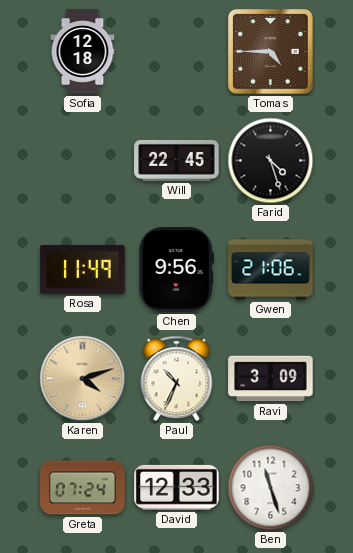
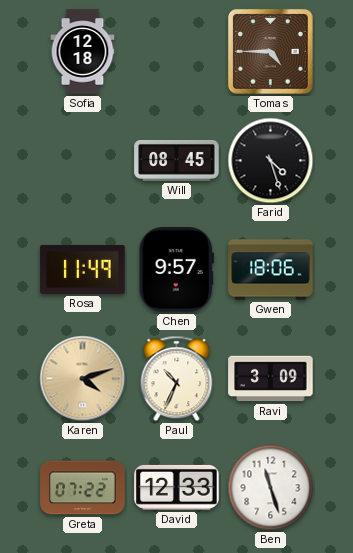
Will: 22:45 -> 08:45 (177, 160)
Chen: 9:56 -> 9:57 (176, 270)
Gwen: 21:06 -> 18:06 (271, 270)
Greta: 07:24 -> 07:22 (83, 488)
